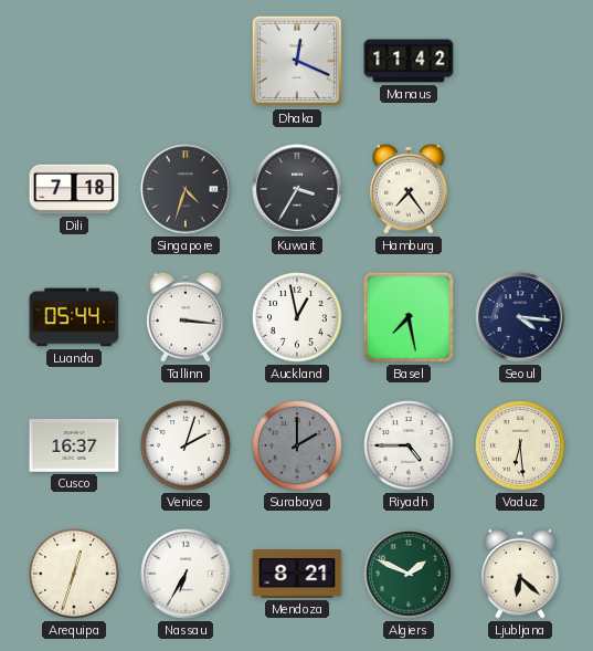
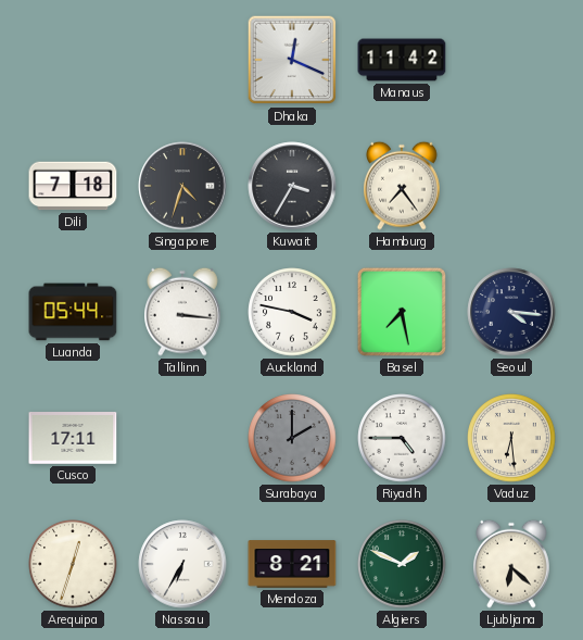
Auckland: 12:58 -> 3:47 (292, 312)
Cusco: 16:37 -> 17:11 (73, 438)
Venice: 2:03 -> none (186, 445)
